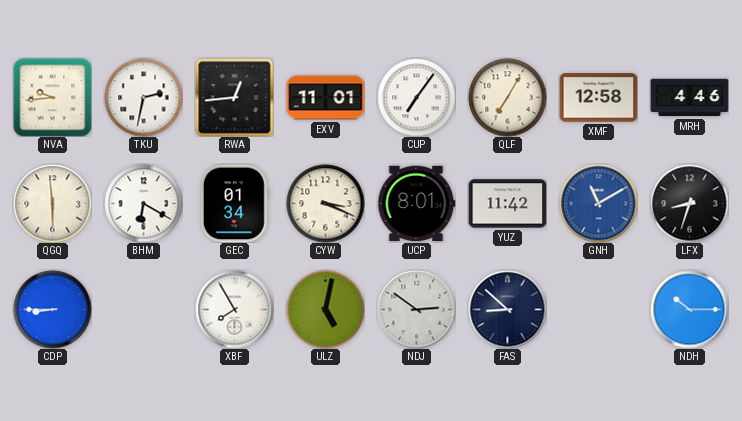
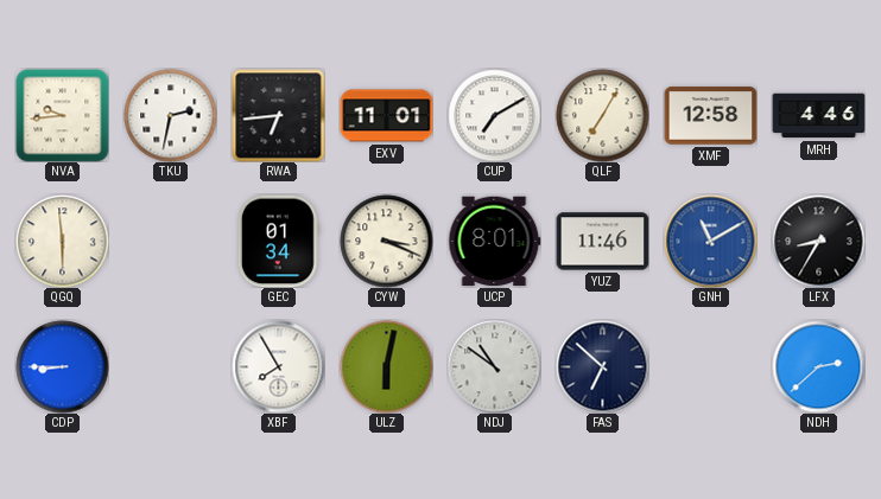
RWA: 12:44 -> 6:44 (278, 115)
CUP: 7:06 -> 7:10 (494, 115)
BHM: 6:20 -> none (143, 203)
YUZ: 11:42 -> 11:46 (602, 242)
LFX: 8:33 -> 8:35 (818, 241)
ULZ: 5:02 -> 6:02 (386, 366)
NDJ: 2:51 -> 10:51 (494, 366)
FAS: 8:52 -> 6:52 (602, 366)
NDH: 10:15 -> 2:38 (818, 366)
